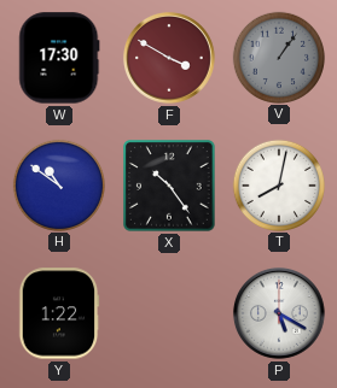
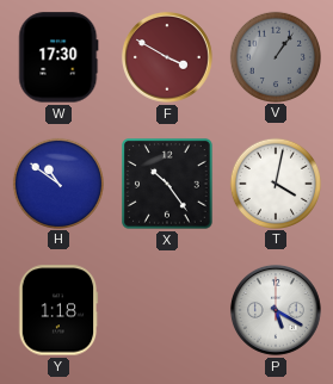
T: 8:02 -> 4:02 (275, 182)
Y: 1:22 -> 1:18 (58, 310)
